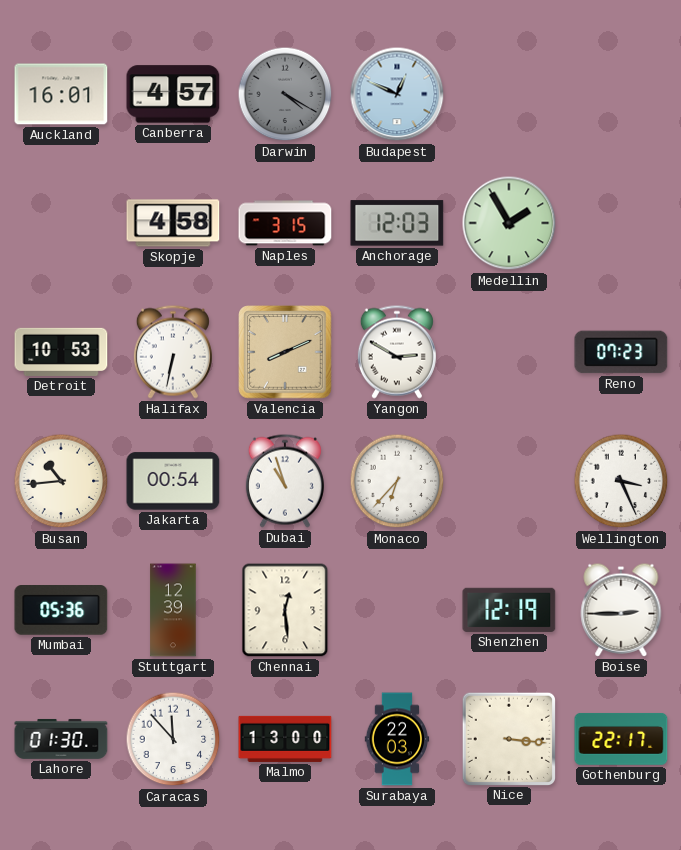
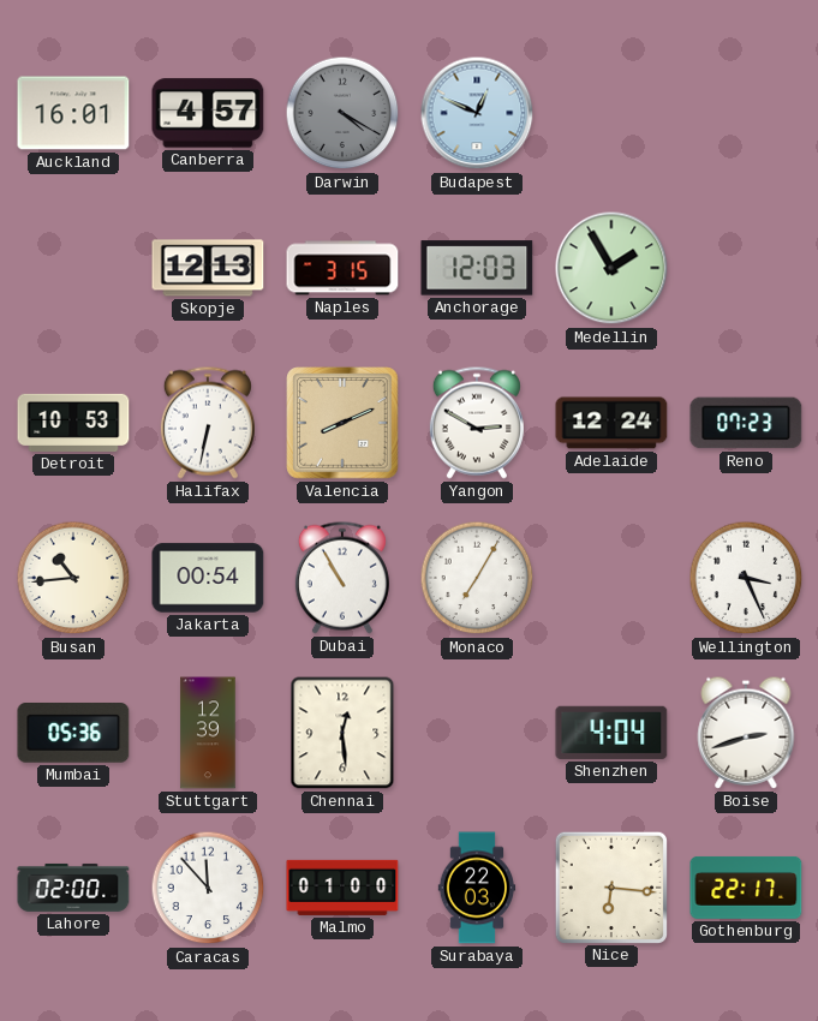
Skopje: 4:58 -> 12:13 (208, 268)
Adelaide: none -> 12:24 (611, 423)
Dubai: 10:57 -> 10:55 (342, 578)
Monaco: 6:37 -> 7:05 (477, 578)
Shenzhen: 12:19 -> 4:04 (611, 733)
Boise: 2:45 -> 2:42 (746, 733)
Lahore: 01:30 -> 02:00 (73, 888)
Malmo: 13:00 -> 01:00 (342, 888)
Nice: 3:16 -> 6:16 (610, 886)
